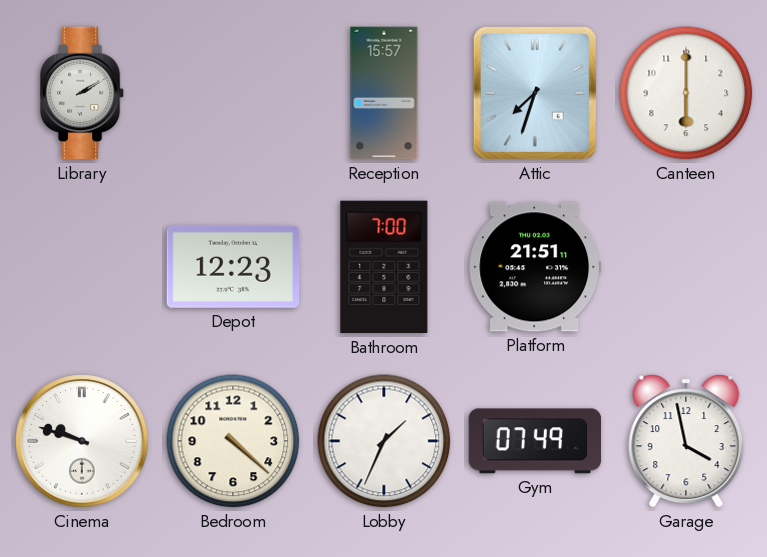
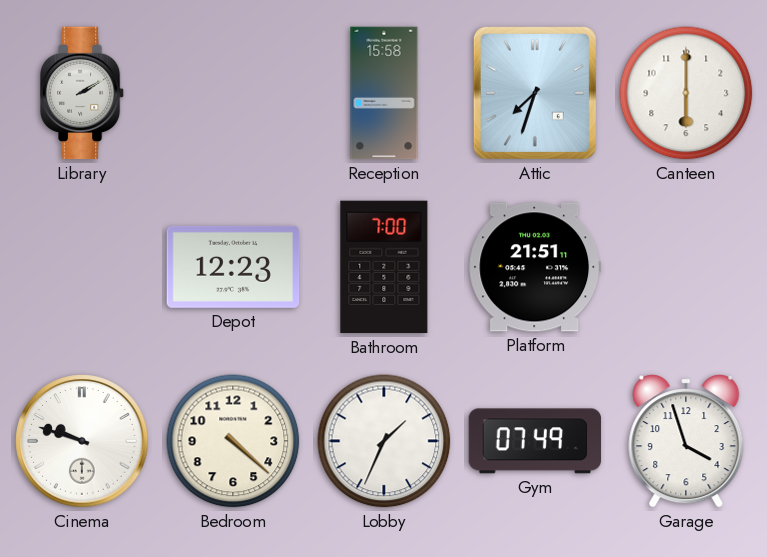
Reception: 15:57 -> 15:58 (384, 93)
Garage: 3:58 -> 3:57 (686, 441)
